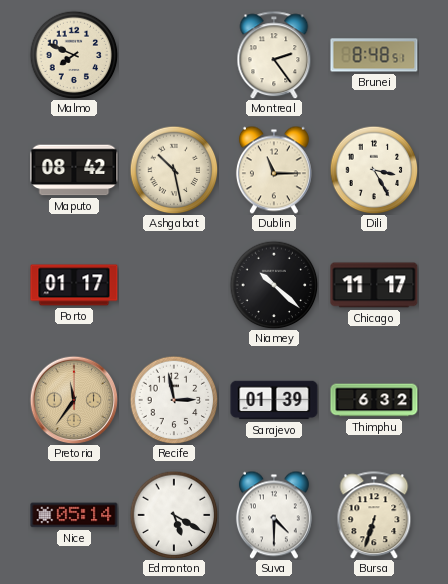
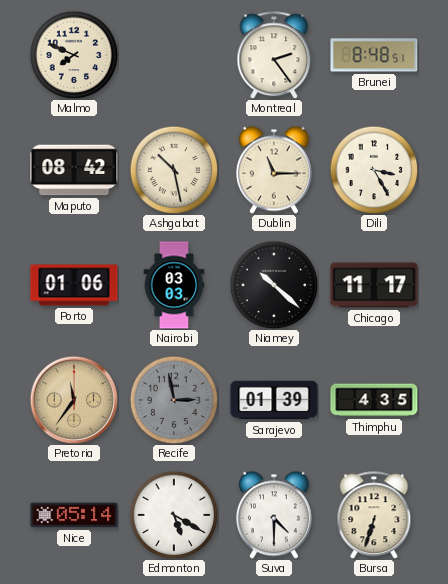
Porto: 01:17 -> 01:06 (74, 285)
Nairobi: none -> 03:03 (174, 285)
Recife dial: white -> grey (174, 400)
Thimphu: 6:32 -> 4:35 (374, 400)
